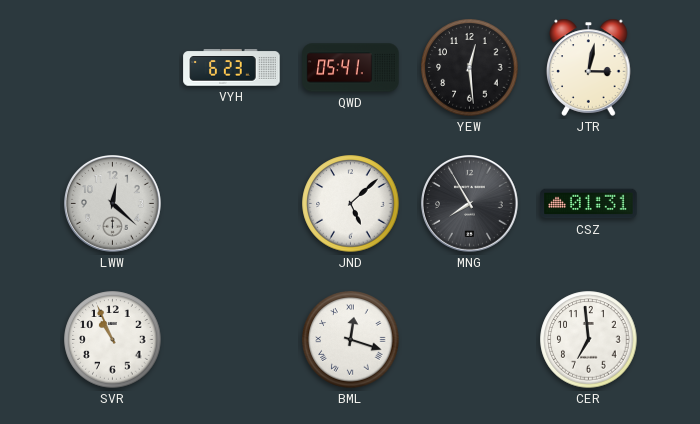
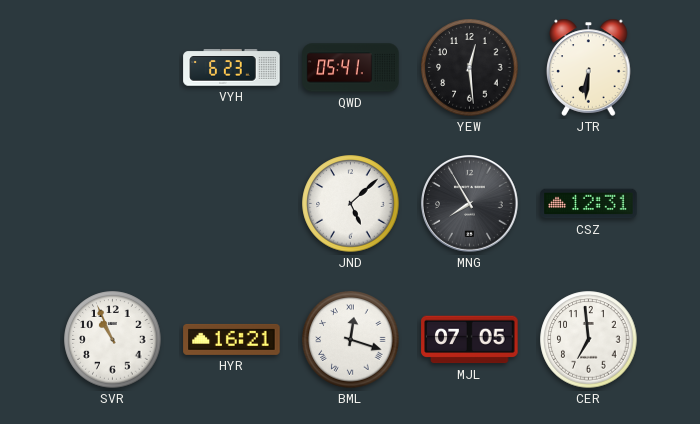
JTR: 3:02 -> 6:31 (589, 67)
LWW: 12:22 -> none (113, 204)
CSZ: 01:31 -> 12:31 (589, 204)
HYR: none -> 16:21 (232, 339)
MJL: none -> 07:05 (470, 340)
